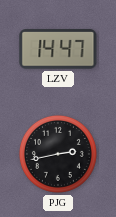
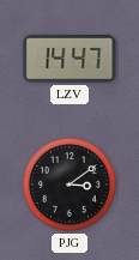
PJG: 2:43 -> 3:09 (69, 185)
